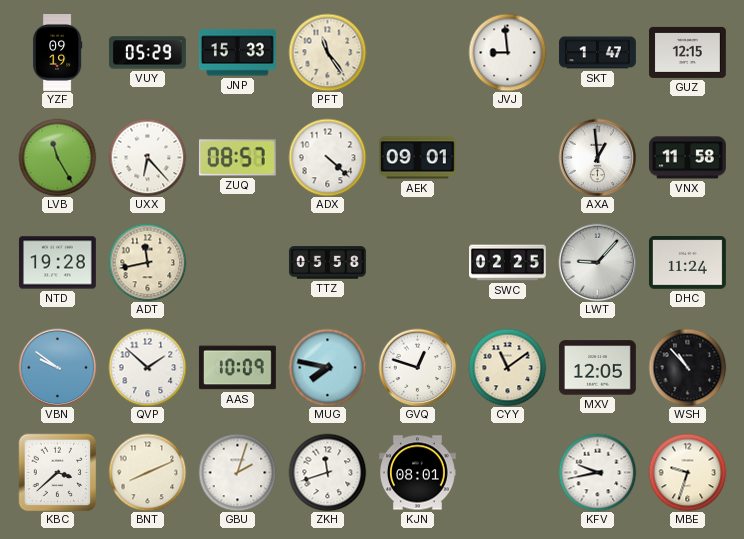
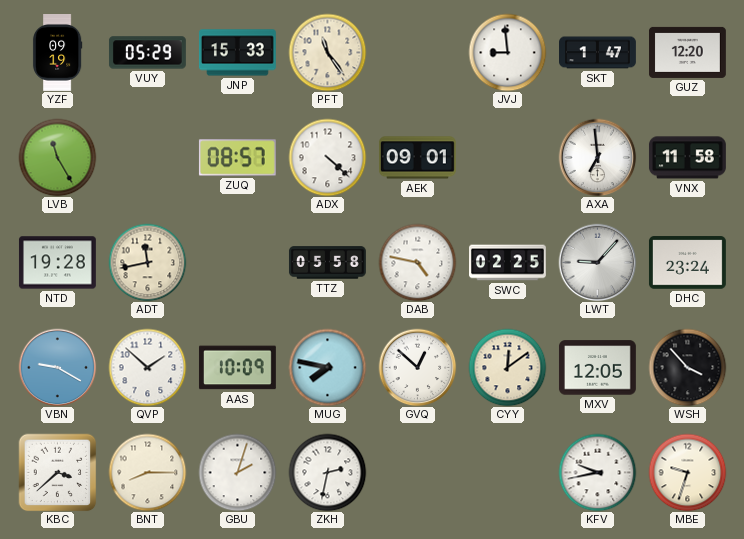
GUZ: 12:15 -> 12:20 (688, 52)
UXX: 6:23 -> none (147, 157)
AXA: 12:59 -> 6:59 (597, 157)
DAB: none -> 4:47 (417, 262)
DHC: 11:24 -> 23:24 (687, 263)
VBN: 9:51 -> 9:20 (57, 367)
GVQ: 12:48 -> 12:52 (417, 367)
CYY: 11:09 -> 12:09 (507, 367)
WSH: 10:53 -> 3:53 (687, 367)
BNT: 8:11 -> 8:15 (147, 472)
ZKH: 11:42 -> 2:32 (327, 472)
KJN: 08:01 -> none (418, 473)
